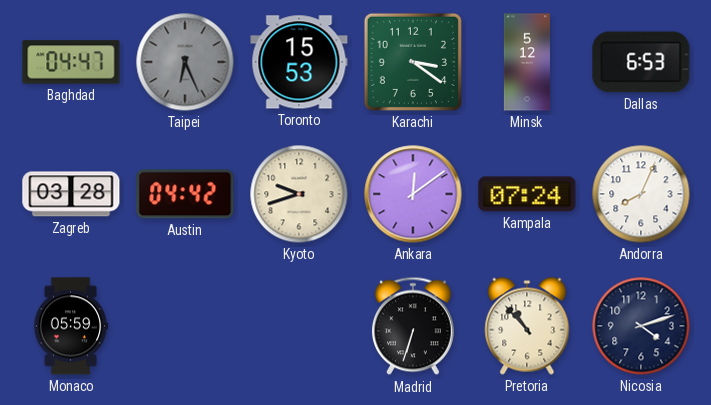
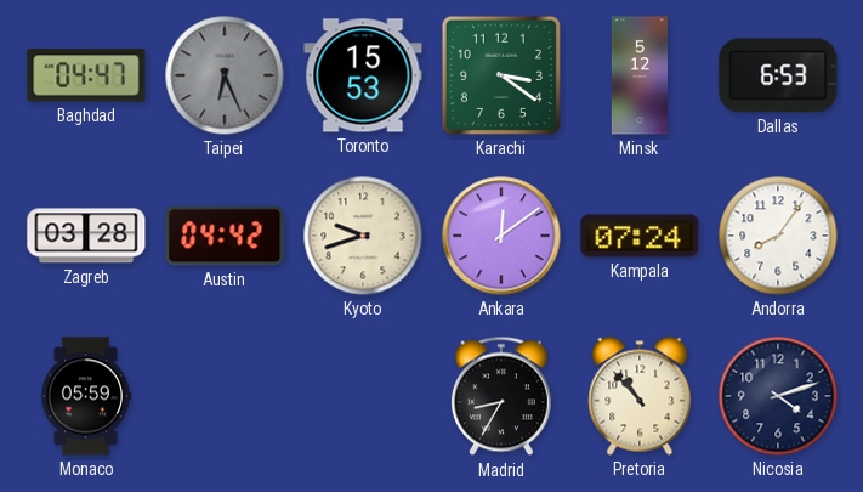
Andorra: 8:04 -> 8:06 (778, 236)
Madrid: 6:33 -> 8:35 (501, 396)
